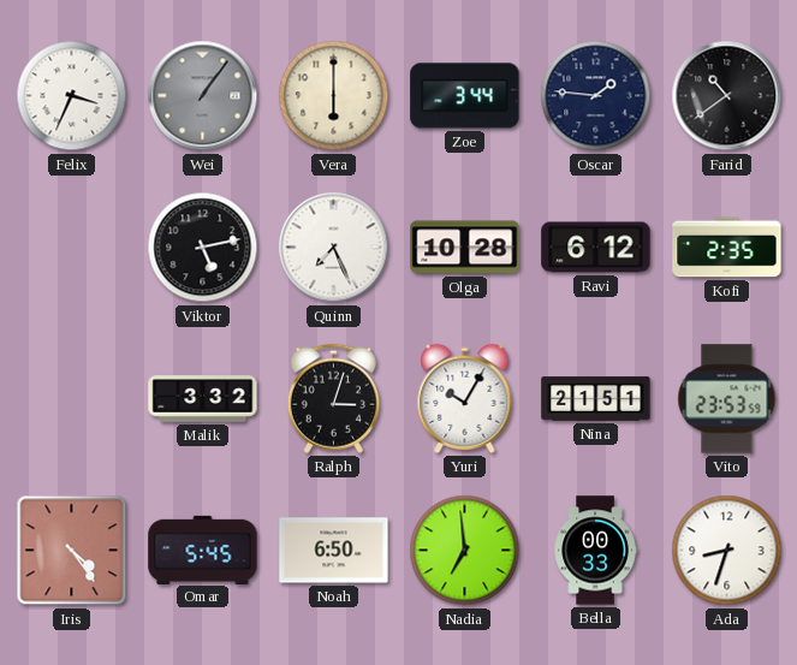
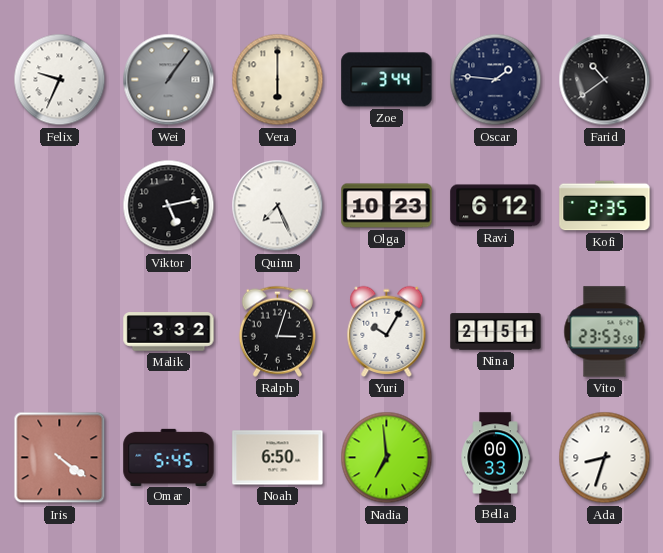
Felix: 3:34 -> 9:34 (60, 80)
Olga: 10:28 -> 10:23 (387, 206)
Iris: 4:24 -> 4:21 (60, 458)
